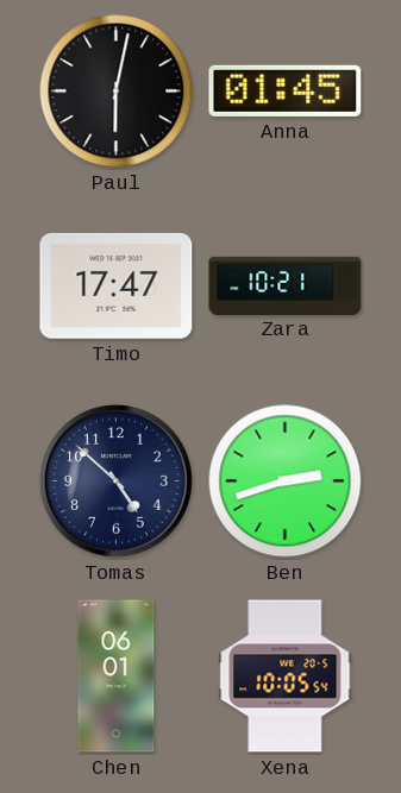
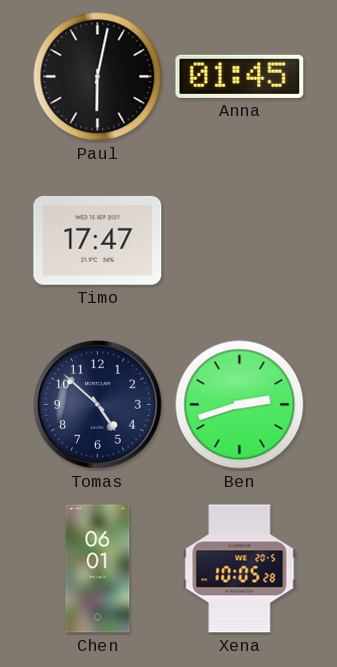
Zara: 10:21 -> none (286, 285)
Xena: 10:05:54 -> 10:05:28 (240, 569)
